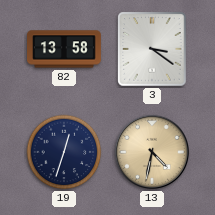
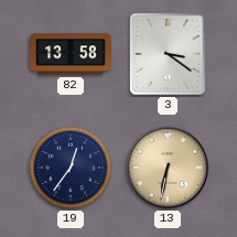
19: 12:33 -> 12:36 (71, 168)
13: 4:32 -> 6:32 (168, 168)
